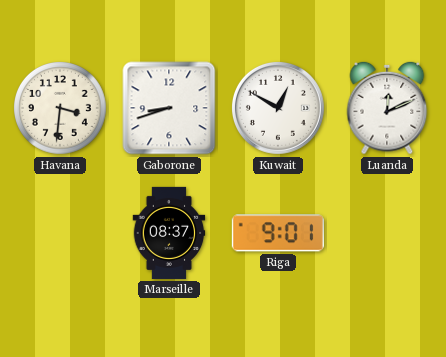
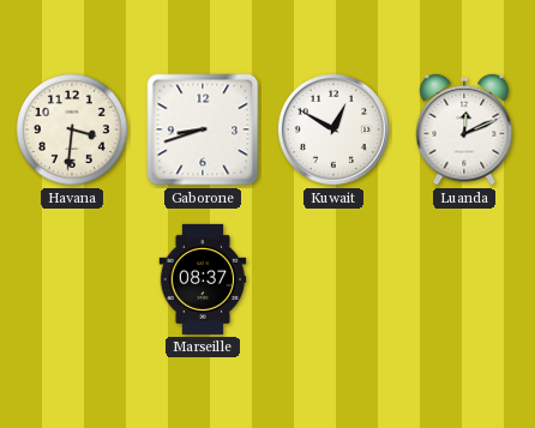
Riga: 9:01 -> none (278, 233)
